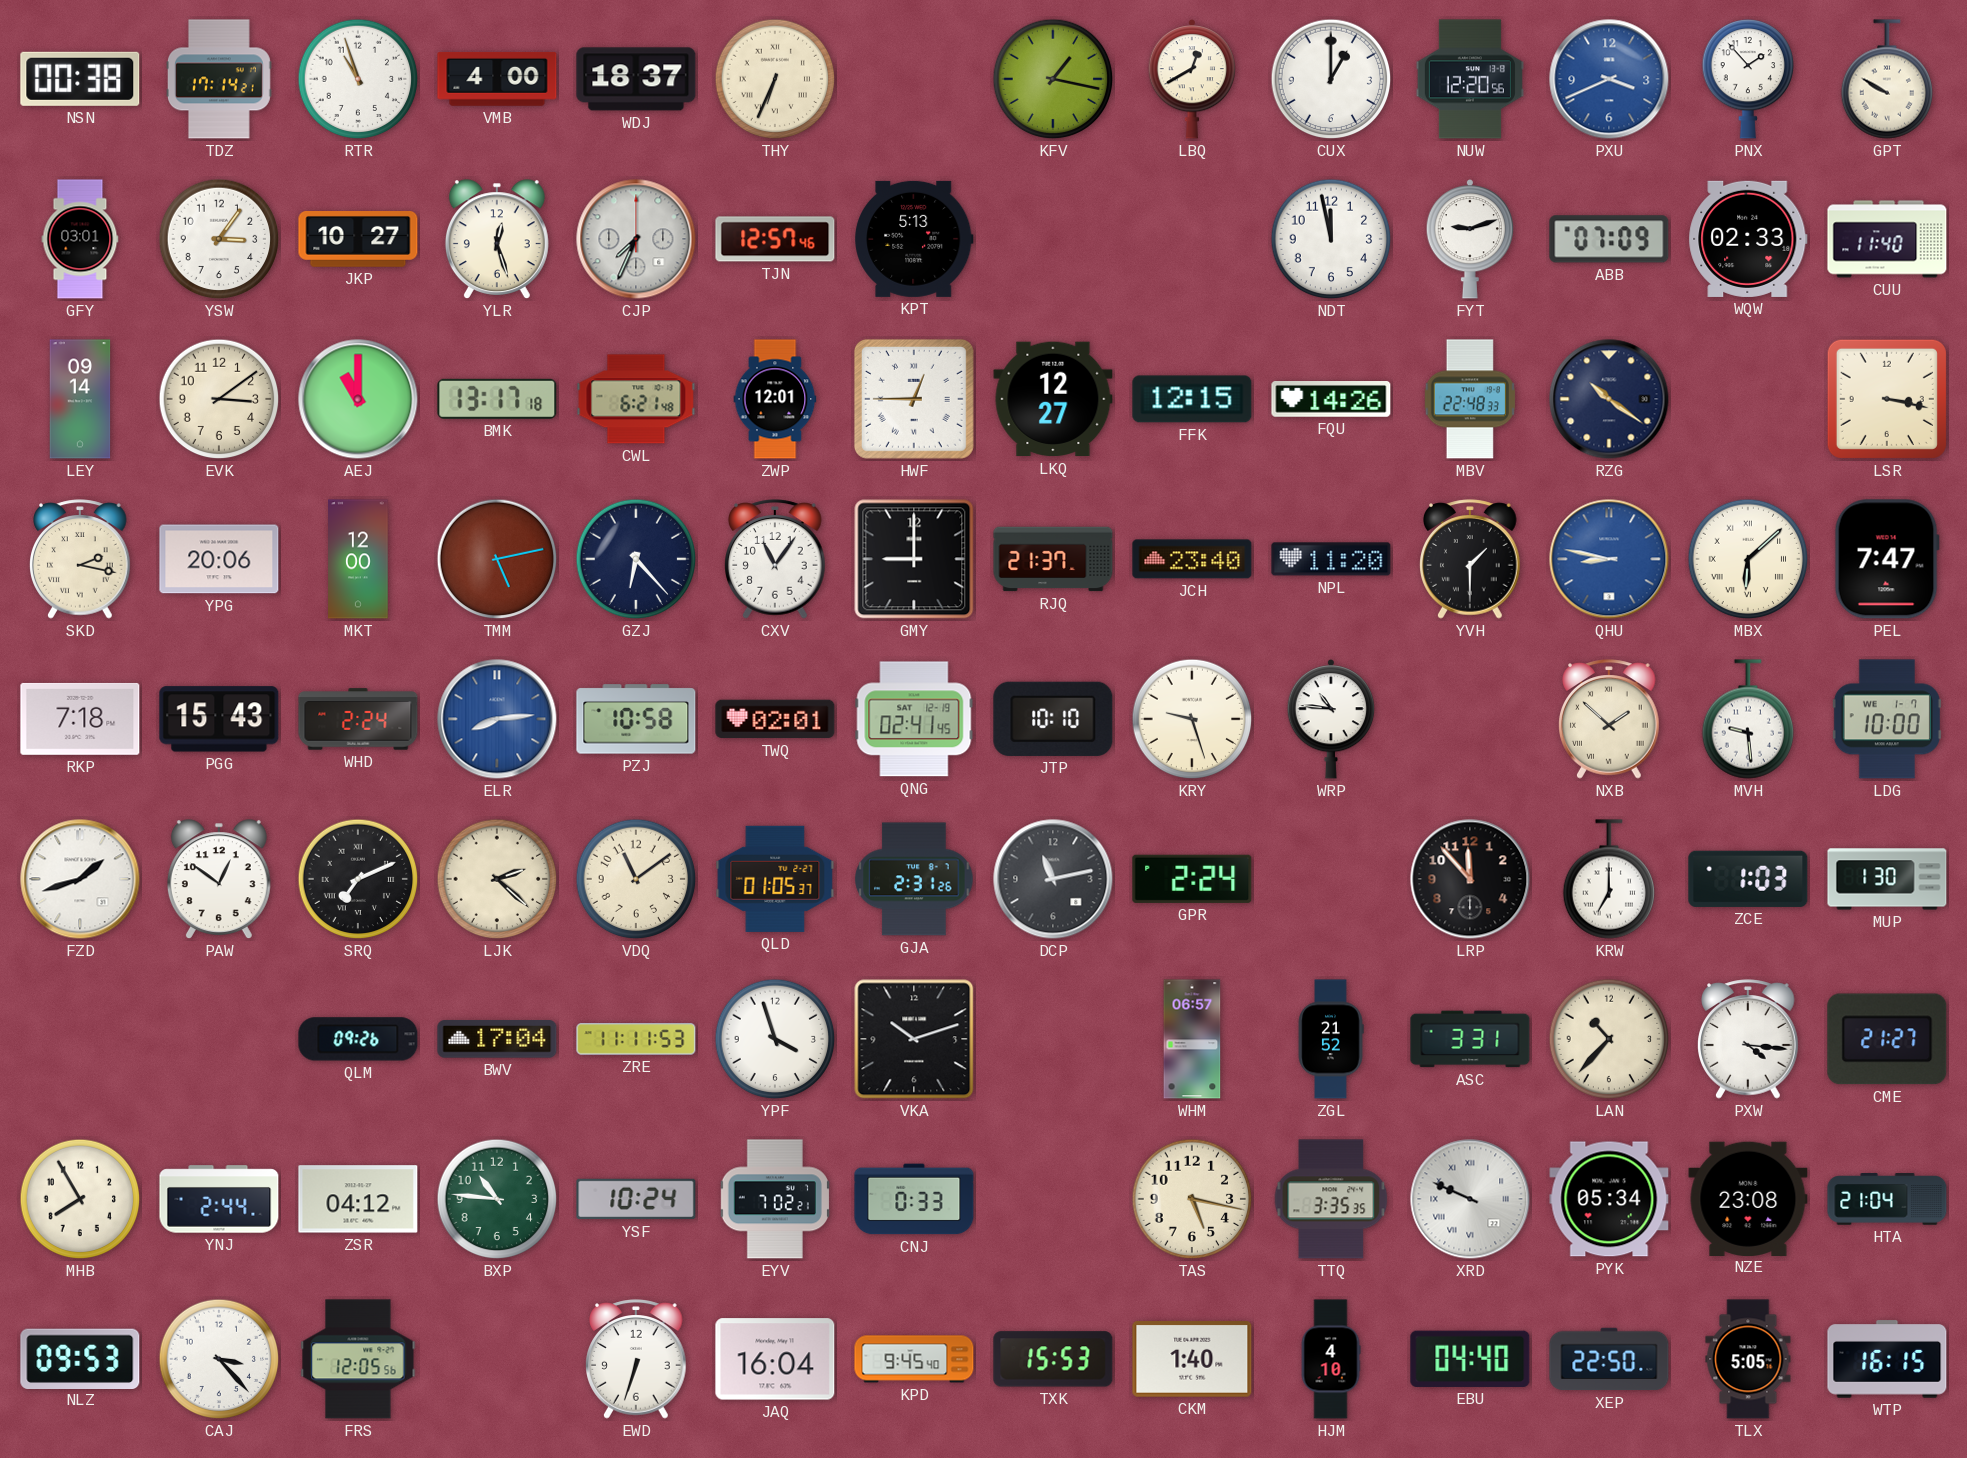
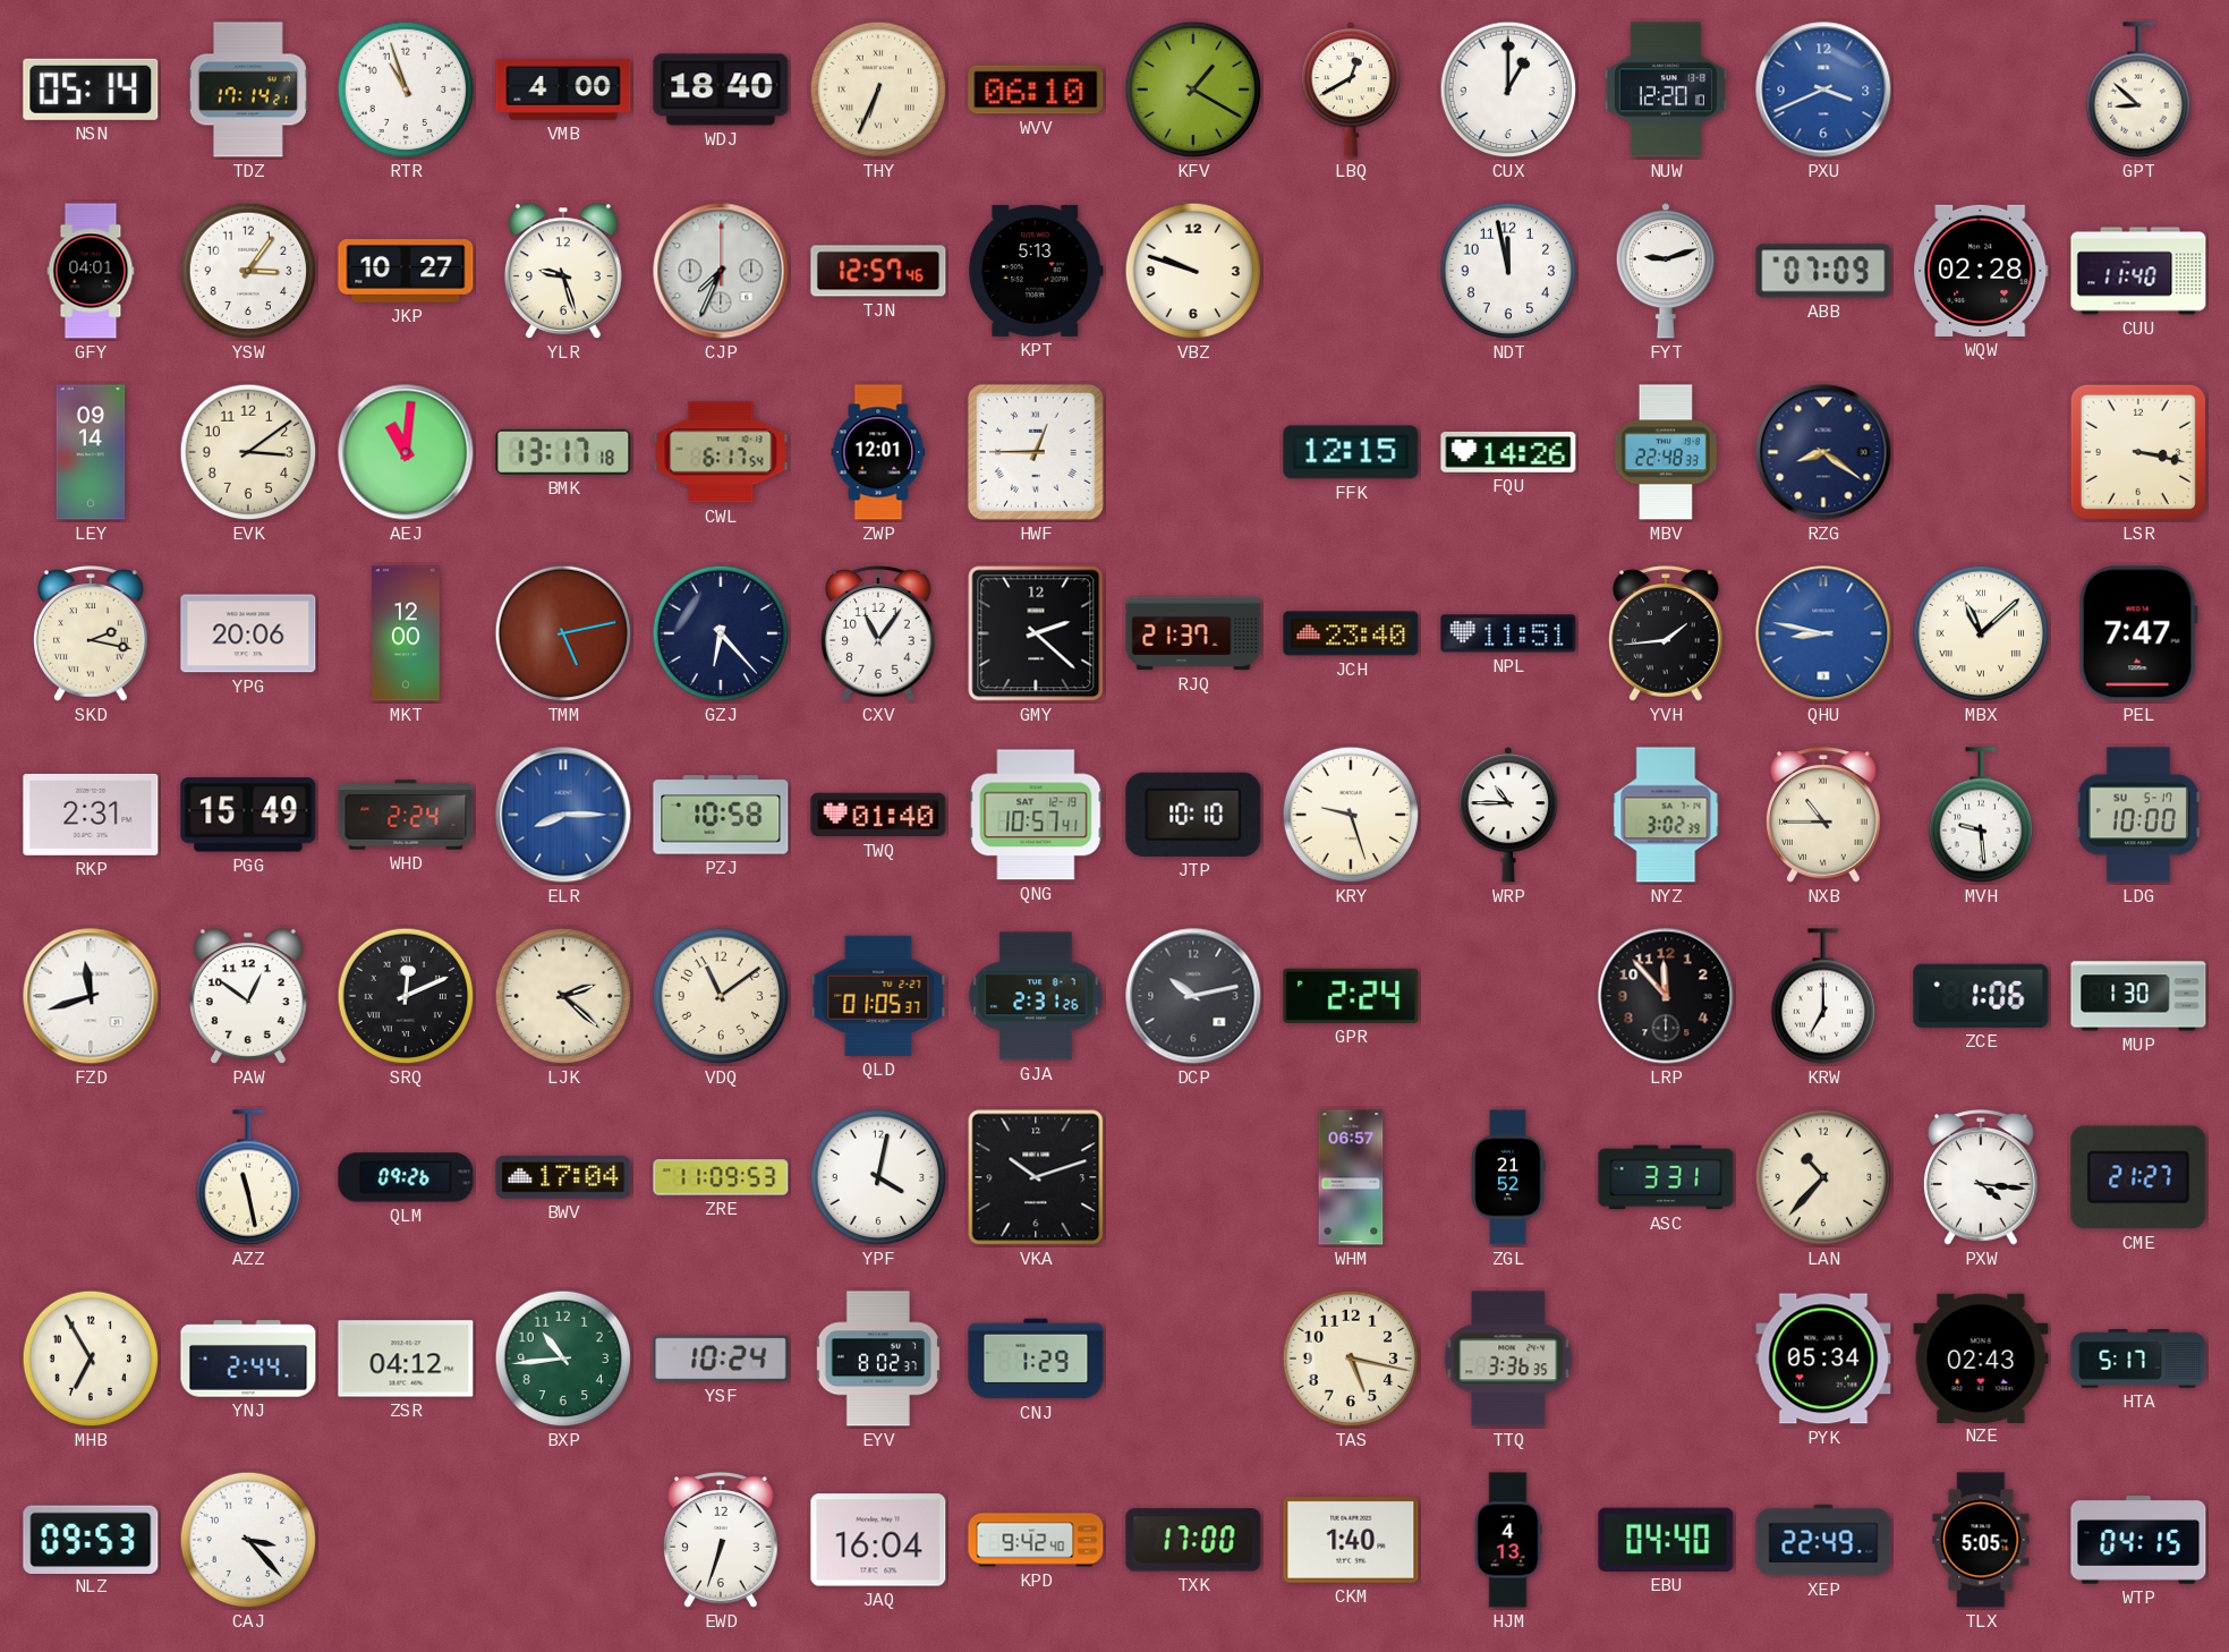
NSN: 00:38 -> 05:14 (91, 90)
WDJ: 18:37 -> 18:40 (721, 90)
WVV: none -> 06:10 (1036, 90)
KFV: 1:17 -> 1:20 (1193, 90)
NUW: 12:20:56 -> 12:20:10 (1666, 90)
PNX: 1:53 -> none (1747, 80)
GPT: 9:50 -> 8:52 (2137, 90)
GFY: 03:01 -> 04:01 (91, 271)
YLR: 12:27 -> 9:27 (563, 272)
VBZ: none -> 9:48 (1193, 271)
WQW: 02:33 -> 02:28 (1981, 271)
AEJ: 11:00 -> 11:01 (406, 452)
CWL: 6:21 -> 6:17 (721, 452)
LKQ: 12:27 -> none (1053, 399)
RZG: 10:21 -> 8:21 (1823, 452)
GMY: 9:00 -> 2:22 (1036, 633)
NPL: 11:20 -> 11:51 (1508, 633)
YVH: 1:30 -> 1:44 (1666, 633)
MBX: 6:08 -> 11:08 (1981, 633)
RKP: 7:18 -> 2:31 (91, 815)
PGG: 15:43 -> 15:49 (248, 815)
ELR: 8:14 -> 8:15 (563, 815)
TWQ: 02:01 -> 01:40 (878, 815)
QNG: 02:41 -> 10:57 (1036, 815)
WRP: 10:46 -> 10:45 (1508, 816)
NYZ: none -> 3:02 (1666, 815)
NXB: 1:52 -> 10:45 (1823, 815)
LDG date: WE 1-7 -> SU 5-17 (2138, 815)
FZD: 1:42 -> 11:42 (91, 996)
SRQ: 7:11 -> 12:11 (406, 996)
DCP: 11:13 -> 10:13 (1193, 996)
ZCE: 1:03 -> 1:06 (1981, 996)
AZZ: none -> 11:28 (247, 1177)
ZRE: 11:11 -> 11:09 (721, 1177)
YPF: 3:57 -> 4:02 (878, 1177)
MHB: 7:55 -> 6:55 (91, 1359)
BXP: 10:46 -> 10:44 (563, 1359)
EYV: 7:02 -> 8:02 (878, 1359)
CNJ: 0:33 -> 1:29 (1036, 1359)
TTQ: 3:35 -> 3:36 (1508, 1359)
XRD: 9:49 -> none (1470, 1199)
NZE: 23:08 -> 02:43 (1981, 1357)
HTA: 21:04 -> 5:17 (2138, 1359)
FRS: 12:05 -> none (358, 1359)
KPD: 9:45 -> 9:42 (1036, 1540)
TXK: 15:53 -> 17:00 (1193, 1540)
HJM: 4:10 -> 4:13 (1508, 1540)
XEP: 22:50 -> 22:49 (1823, 1540)
WTP: 16:15 -> 04:15 (2138, 1540)
